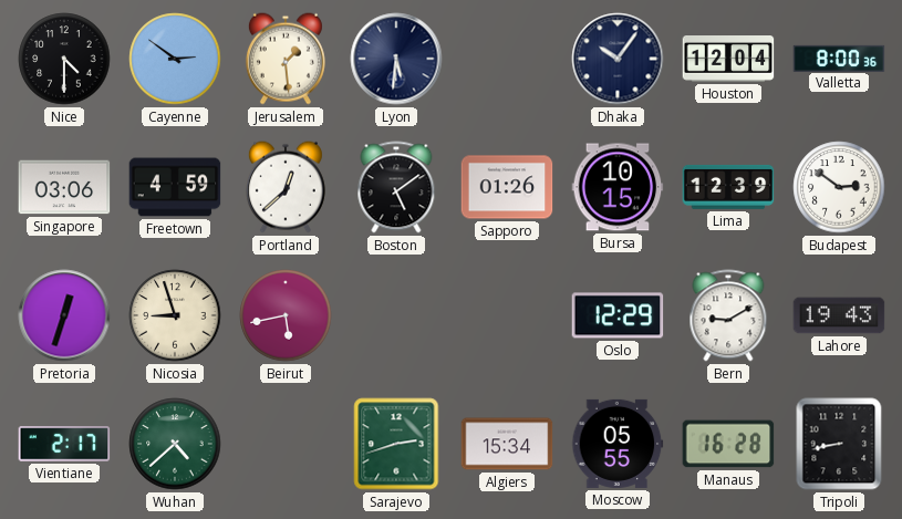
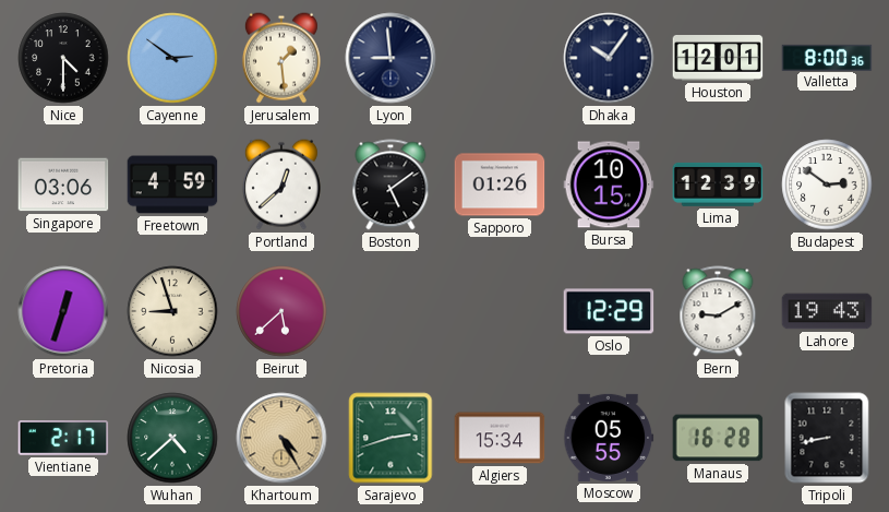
Lyon: 5:31 -> 8:59 (391, 58)
Houston: 12:04 -> 12:01 (718, 59)
Beirut: 5:43 -> 5:38 (281, 311)
Khartoum: none -> 4:25 (281, 438)
